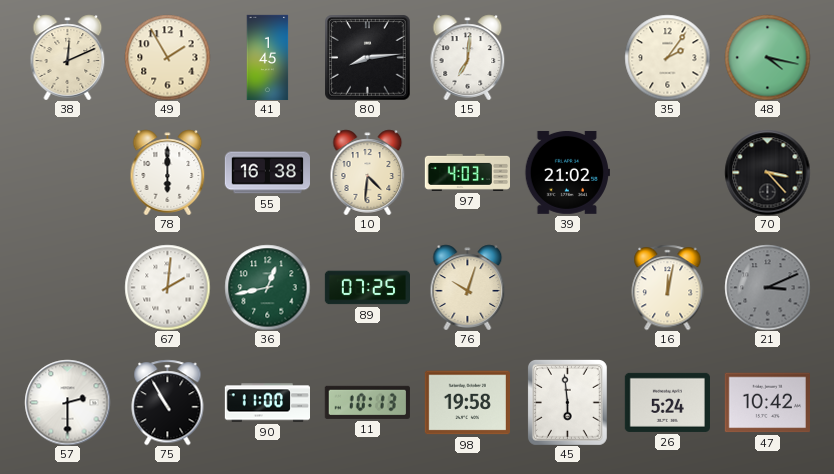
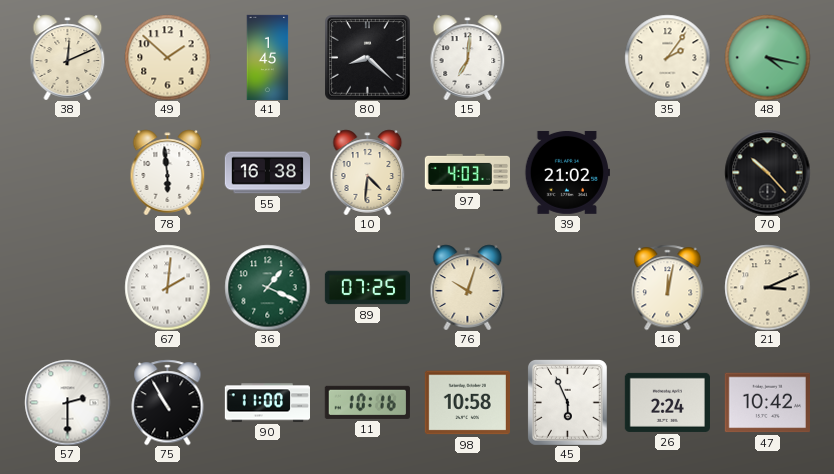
49: 1:55 -> 1:52 (167, 57)
80: 8:14 -> 8:22 (367, 57)
78: 6:00 -> 5:59 (168, 172)
70: 3:23 -> 10:23 (767, 172)
36: 12:43 -> 1:19 (267, 287)
21 dial: grey -> cream (767, 287)
11: 10:13 -> 10:16 (367, 402)
98: 19:58 -> 10:58 (467, 403)
45: 5:59 -> 5:56 (567, 402)
26: 5:24 -> 2:24 (667, 402)
